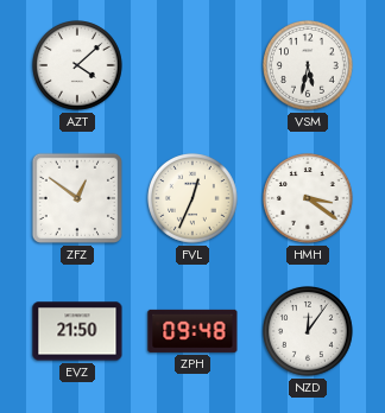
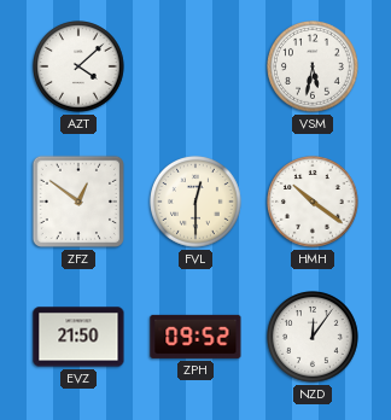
FVL: 12:34 -> 12:30 (197, 203)
HMH: 3:21 -> 10:21 (314, 203)
ZPH: 09:48 -> 09:52 (195, 337)
